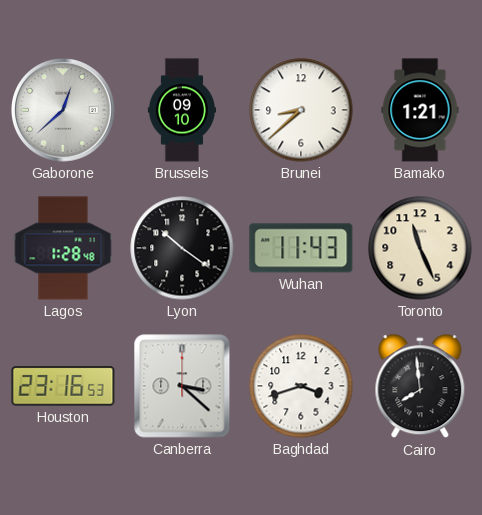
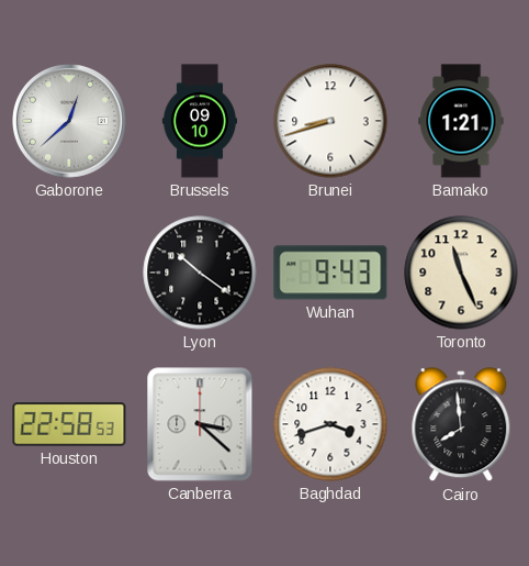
Brunei: 8:38 -> 8:42 (330, 121)
Lagos: 1:28 -> none (63, 248)
Wuhan: 11:43 -> 9:43 (330, 273)
Houston: 23:16 -> 22:58 (69, 424)
